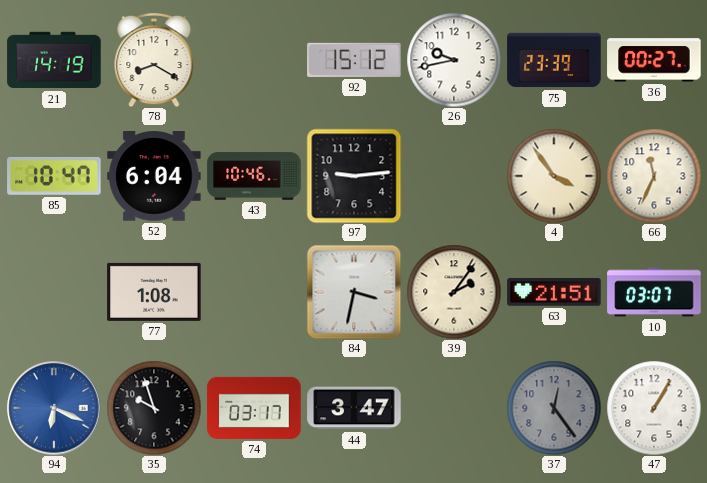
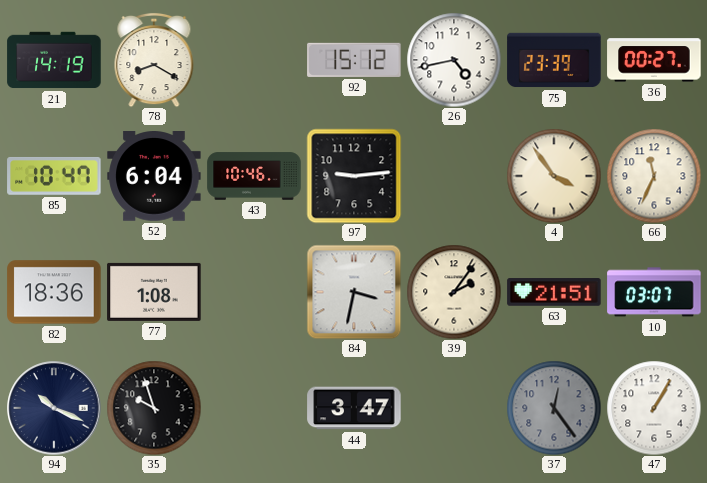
26: 9:43 -> 4:43 (454, 60)
82: none -> 18:36 (54, 292)
94: 6:19 -> 10:19 (54, 408)
94 dial: blue -> navy (54, 408)
74: 03:17 -> none (254, 408)
